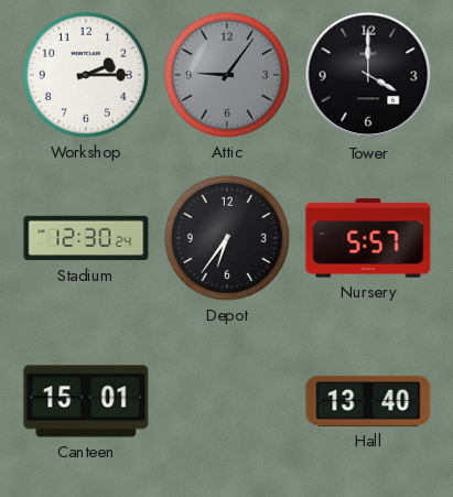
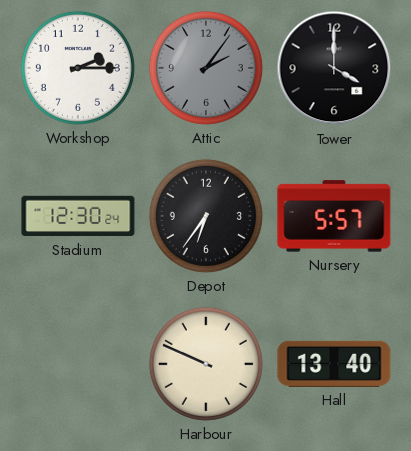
Attic: 9:06 -> 2:06 (206, 68)
Canteen: 15:01 -> none (86, 401)
Harbour: none -> 9:49 (206, 364)
